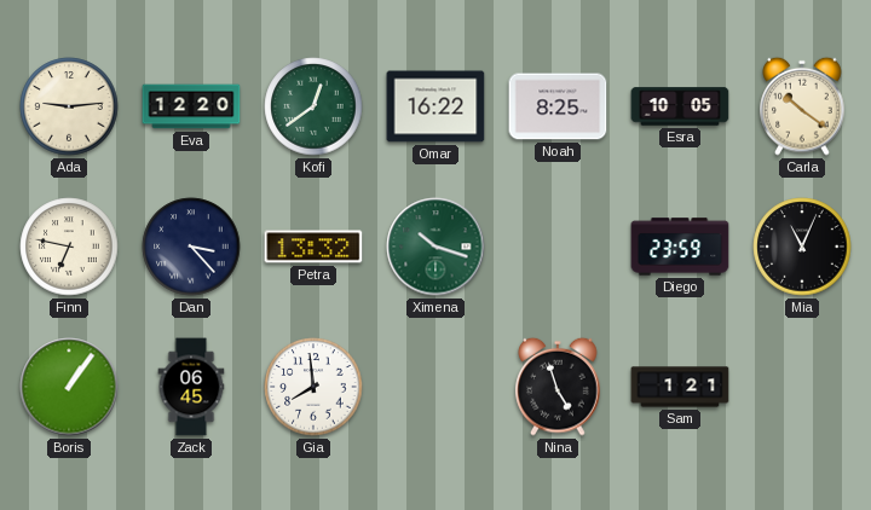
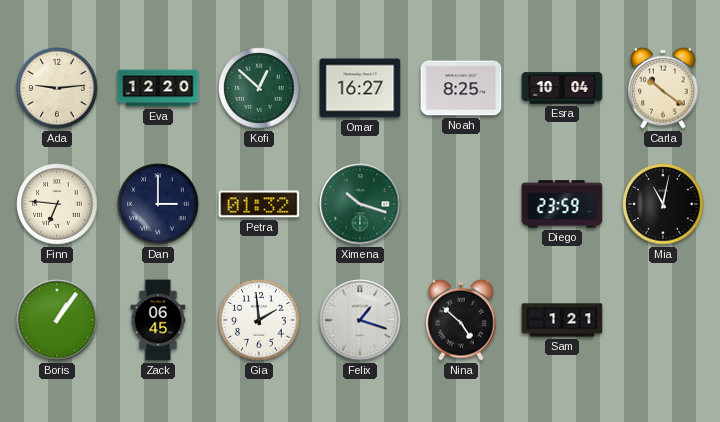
Kofi: 12:39 -> 12:52 (259, 88)
Omar: 16:22 -> 16:27 (360, 88)
Esra: 10:05 -> 10:04 (562, 88)
Finn: 6:47 -> 6:46 (57, 204)
Dan: 3:23 -> 3:00 (158, 204)
Petra: 13:32 -> 01:32 (259, 204)
Mia: 11:04 -> 11:02 (663, 204)
Gia: 7:59 -> 1:59 (259, 320)
Felix: none -> 1:18 (360, 320)
Nina: 4:57 -> 4:52 (461, 320)
